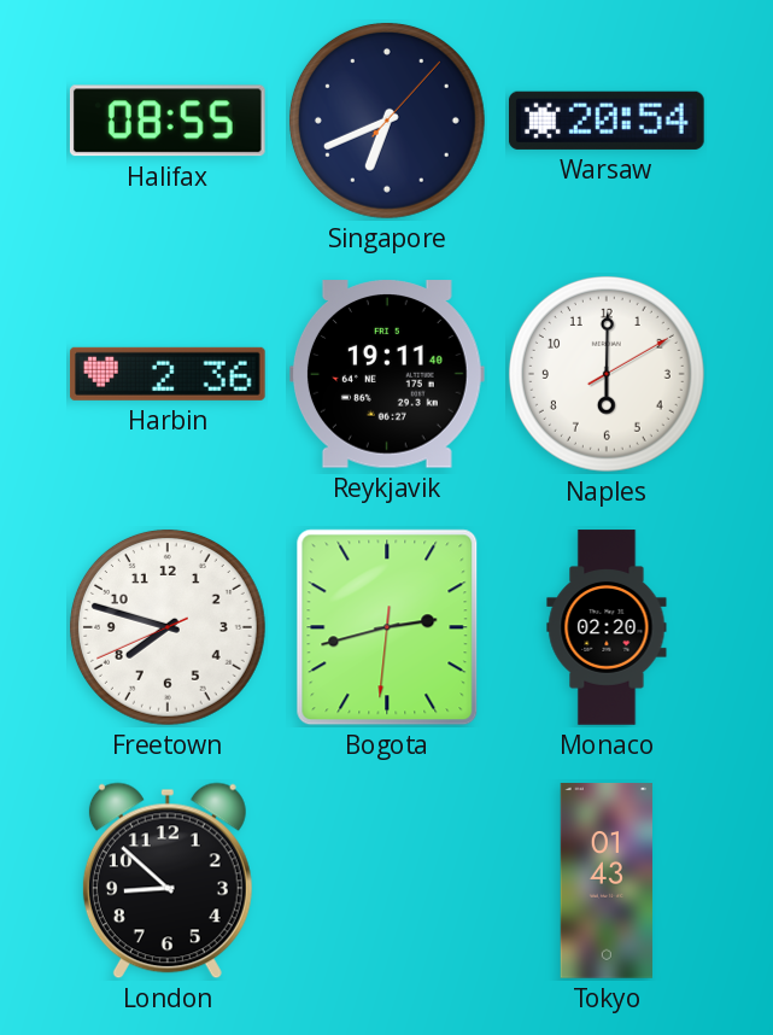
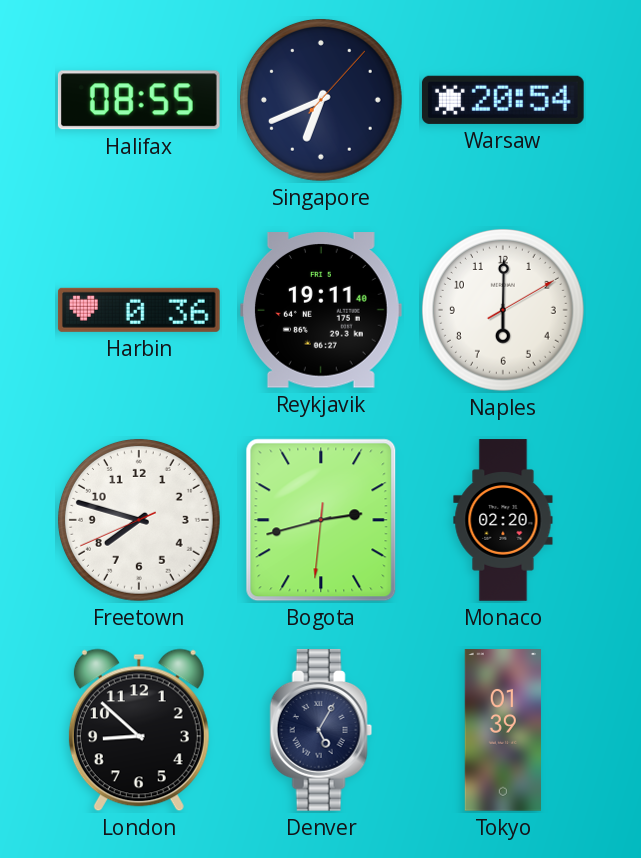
Harbin: 2:36 -> 0:36 (139, 310)
Denver: none -> 5:05 (321, 731)
Tokyo: 01:43 -> 01:39 (502, 730)
